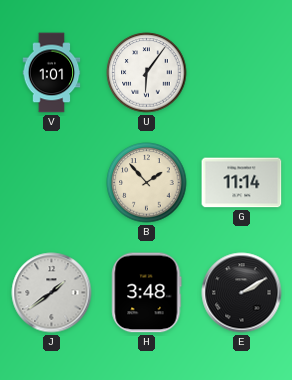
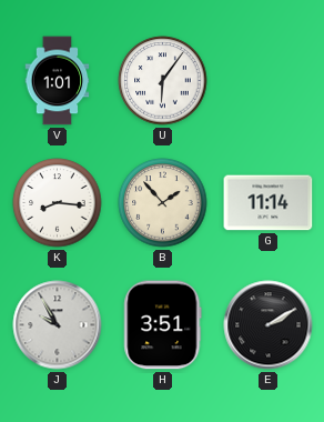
K: none -> 8:16 (58, 203)
J: 1:39 -> 9:55 (58, 325)
H: 3:48 -> 3:51 (163, 325)
